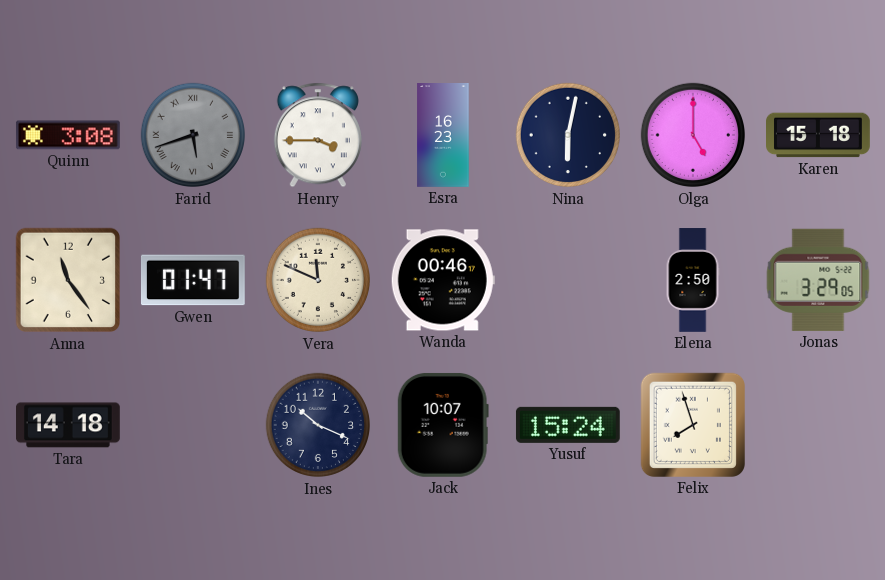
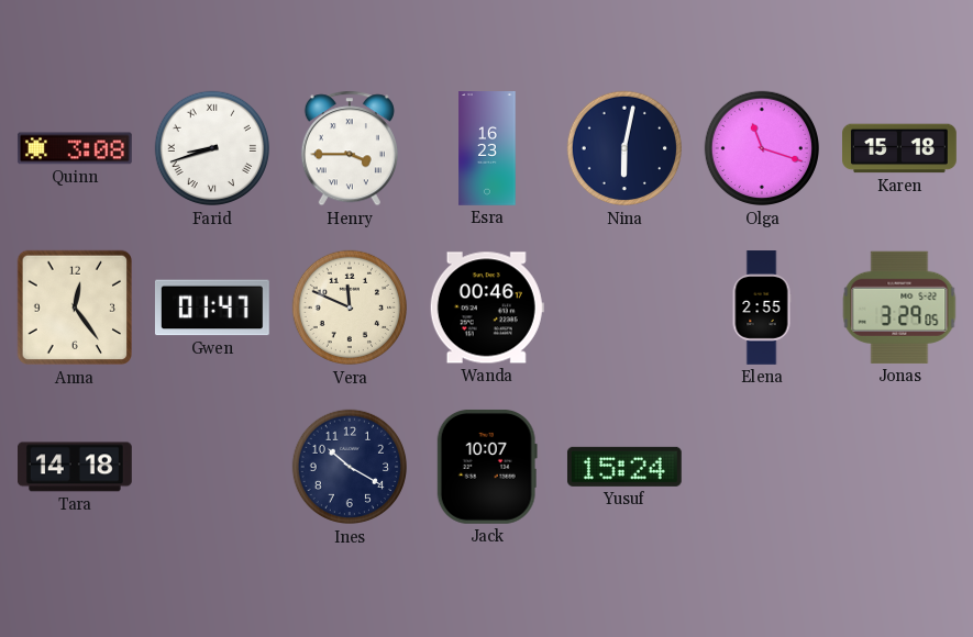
Farid: 5:42 -> 8:42 (212, 148)
Farid dial: grey -> white (212, 148)
Olga: 5:00 -> 11:18 (762, 148)
Anna: 11:24 -> 12:24 (75, 308)
Elena: 2:50 -> 2:55 (762, 308)
Ines: 10:19 -> 10:20 (350, 467)
Felix: 7:57 -> none (693, 425)
